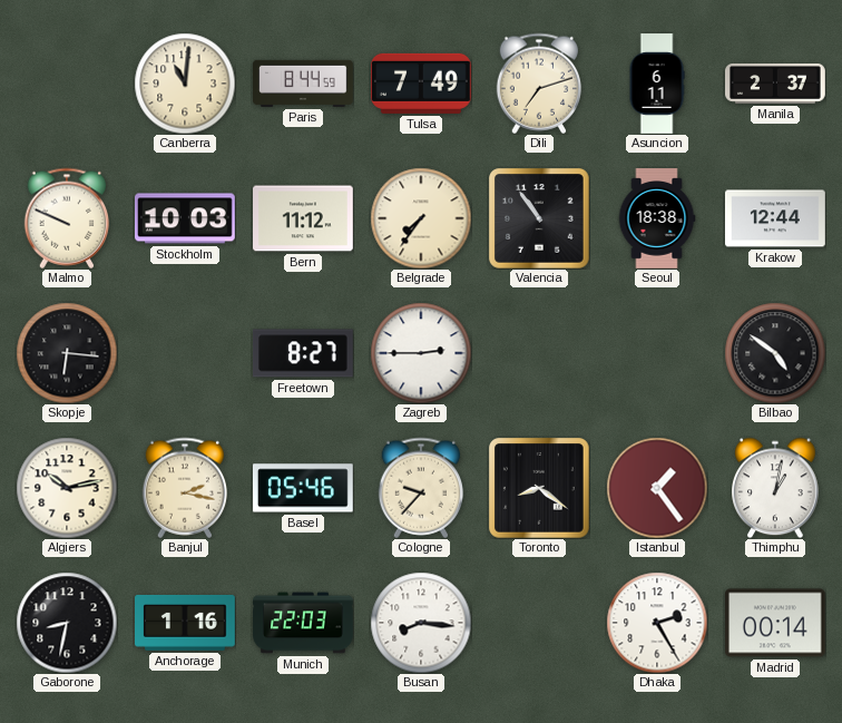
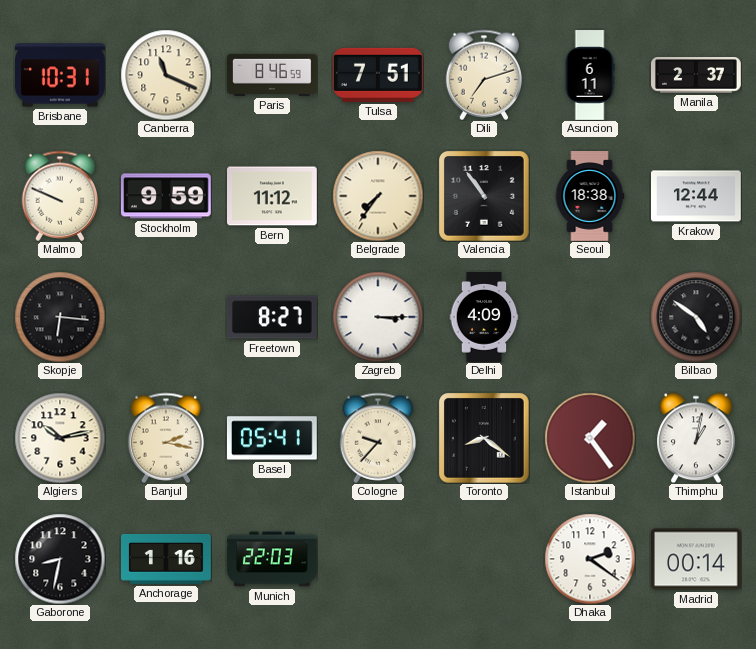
Brisbane: none -> 10:31 (61, 75)
Canberra: 11:01 -> 11:19 (166, 75)
Paris: 8:44 -> 8:46 (273, 75)
Tulsa: 7:49 -> 7:51 (378, 75)
Stockholm: 10:03 -> 9:59 (167, 196)
Zagreb: 2:45 -> 3:15 (378, 317)
Delhi: none -> 4:09 (484, 317)
Basel: 05:46 -> 05:41 (272, 438)
Busan: 8:16 -> none (421, 623)
Dhaka: 2:25 -> 2:21 (590, 559)
